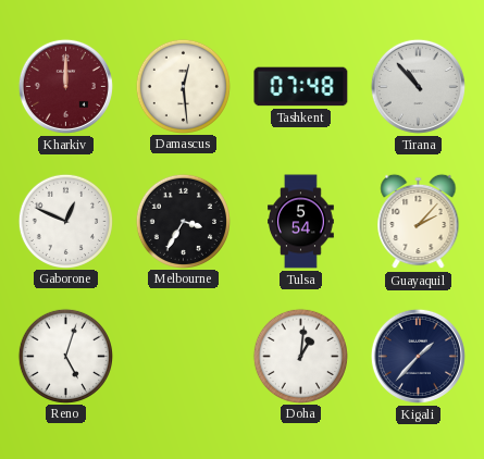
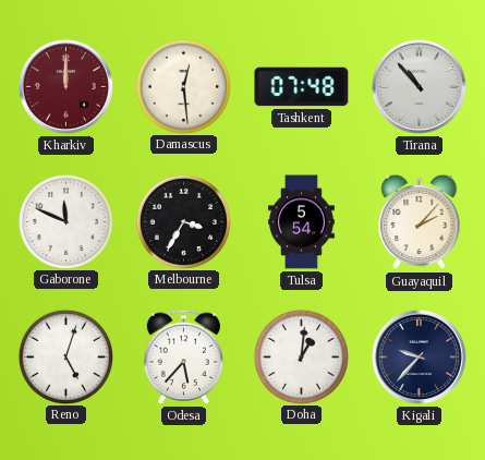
Gaborone: 12:49 -> 11:49 (65, 221)
Odesa: none -> 5:37 (183, 356)
Kigali: 1:37 -> 9:37 (419, 356)
